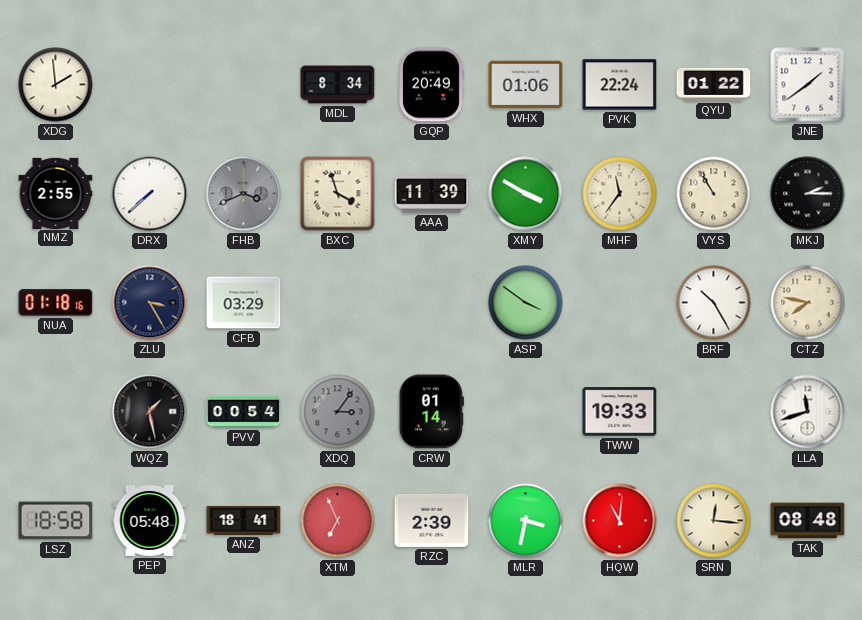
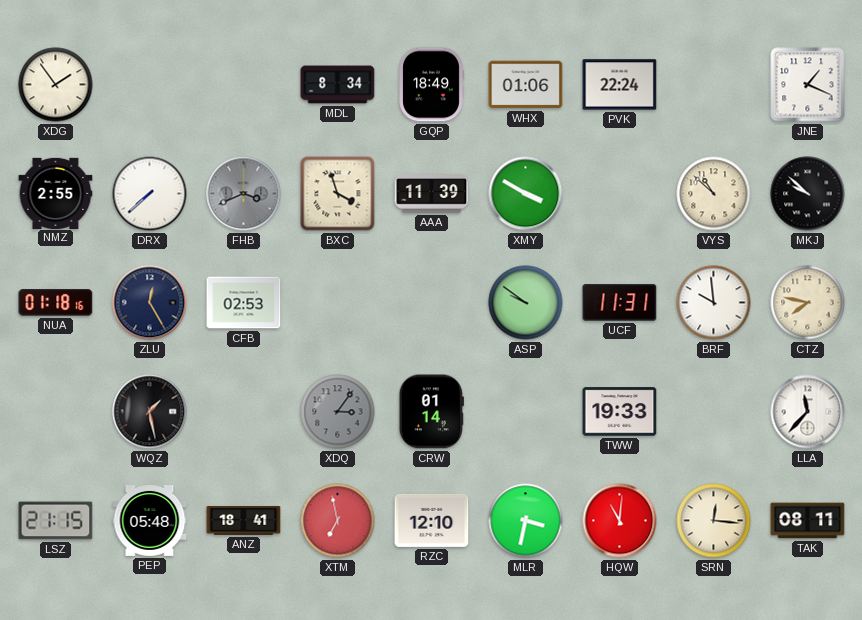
XDG: 1:59 -> 1:54 (56, 85)
GQP: 20:49 -> 18:49 (431, 85)
QYU: 01:22 -> none (714, 84)
JNE: 1:39 -> 1:19 (808, 85)
MHF: 11:36 -> none (620, 194)
VYS: 10:55 -> 10:52 (714, 194)
MKJ: 2:15 -> 9:52 (808, 194)
ZLU: 3:25 -> 12:25 (150, 303)
CFB: 03:29 -> 02:53 (244, 303)
ASP: 3:51 -> 9:51 (526, 303)
UCF: none -> 11:31 (620, 303)
BRF: 10:25 -> 9:59 (714, 303)
PVV: 00:54 -> none (244, 412)
LLA: 11:42 -> 11:37 (808, 412)
LSZ: 18:58 -> 21:15 (56, 521)
XTM: 6:56 -> 6:58 (338, 521)
RZC: 2:39 -> 12:10 (432, 520)
TAK: 08:48 -> 08:11 (808, 521)
